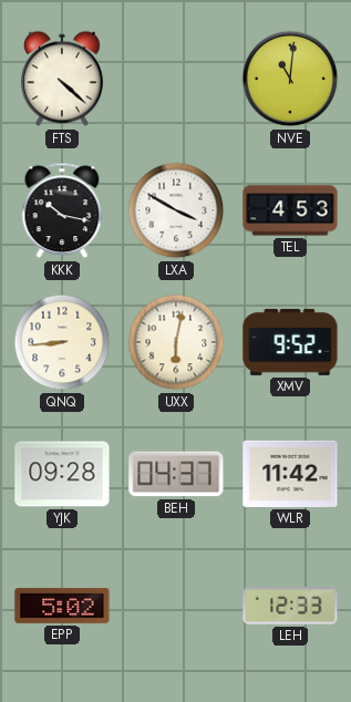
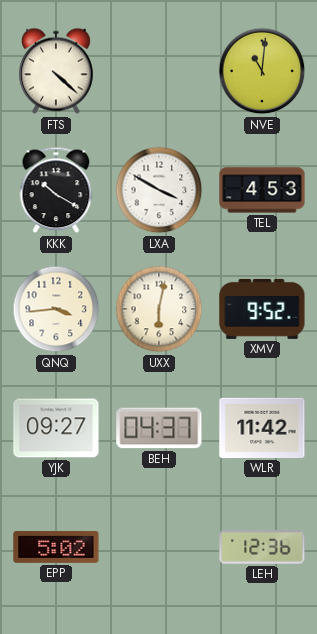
KKK: 10:17 -> 10:20 (56, 190)
QNQ: 8:44 -> 3:44 (56, 309)
YJK: 09:28 -> 09:27 (56, 428)
LEH: 12:33 -> 12:36 (262, 548)
